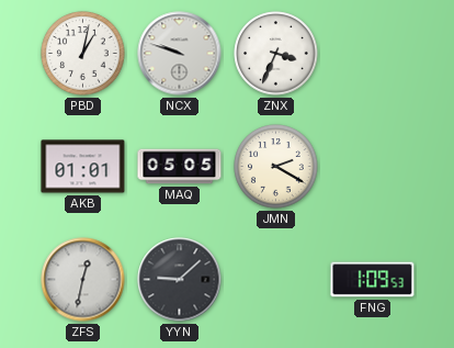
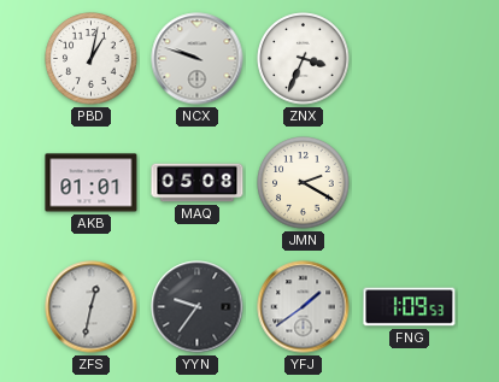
MAQ: 05:05 -> 05:08 (198, 183)
YYN: 9:08 -> 9:36 (198, 307)
YFJ: none -> 1:39 (304, 307)
